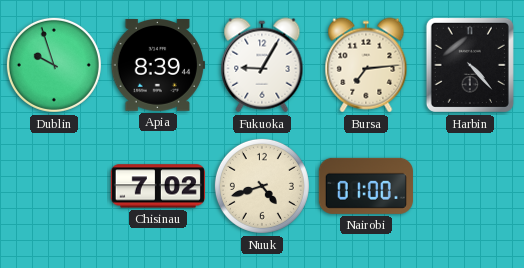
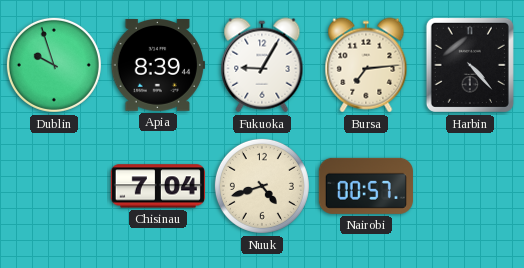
Chisinau: 7:02 -> 7:04 (158, 186)
Nairobi: 01:00 -> 00:57 (366, 186)
